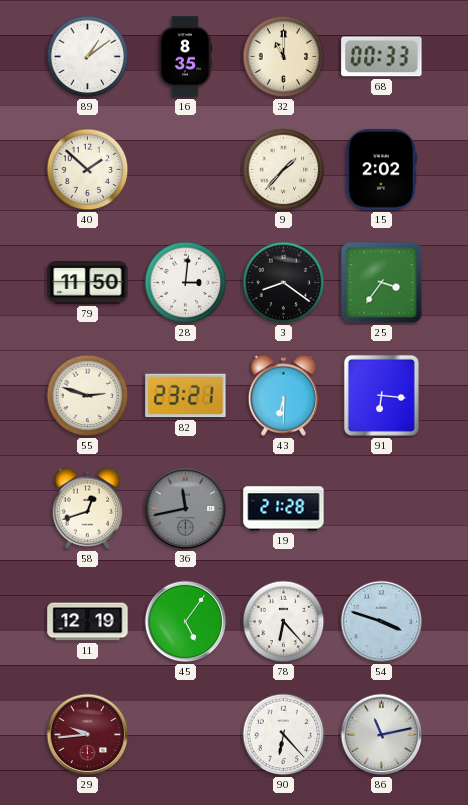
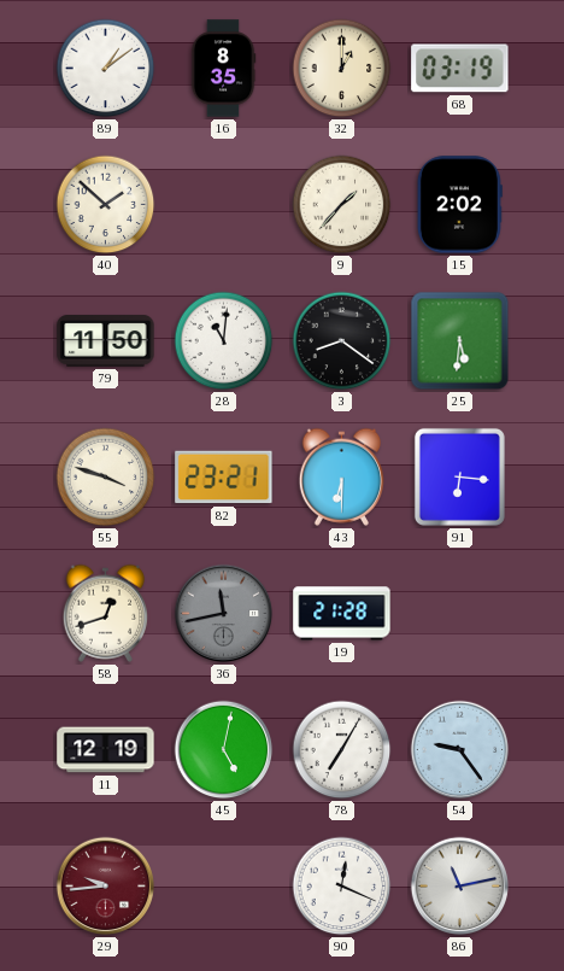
32: 11:00 -> 1:00 (342, 69)
68: 00:33 -> 03:19 (460, 69)
28: 3:01 -> 11:01 (224, 341)
25: 3:36 -> 5:31 (460, 341)
55: 2:48 -> 3:48 (106, 478)
45: 5:06 -> 5:02 (224, 750)
78: 6:23 -> 7:05 (342, 750)
54: 3:48 -> 9:24 (460, 750)
90: 6:23 -> 12:19 (342, 887)
